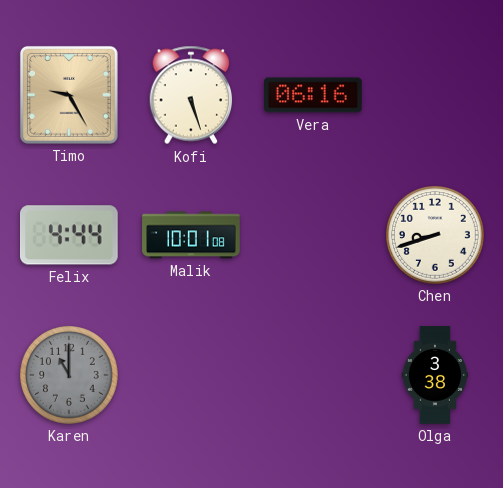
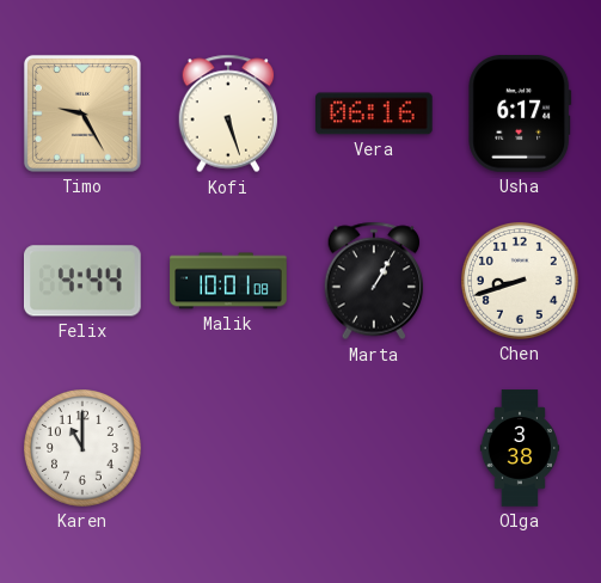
Usha: none -> 6:17 (520, 115)
Marta: none -> 1:05 (374, 281)
Karen dial: grey -> white (84, 449)
